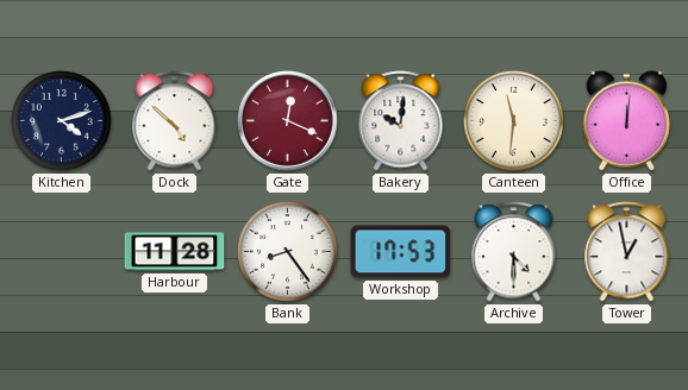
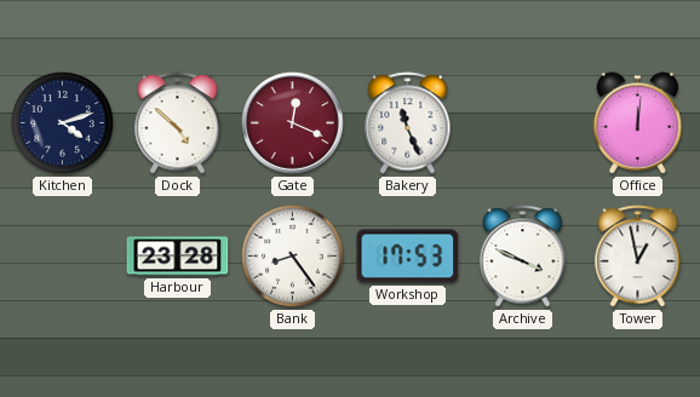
Bakery: 10:01 -> 11:26 (408, 123)
Canteen: 11:31 -> none (514, 121)
Harbour: 11:28 -> 23:28 (178, 257)
Archive: 4:30 -> 3:49 (523, 257)
